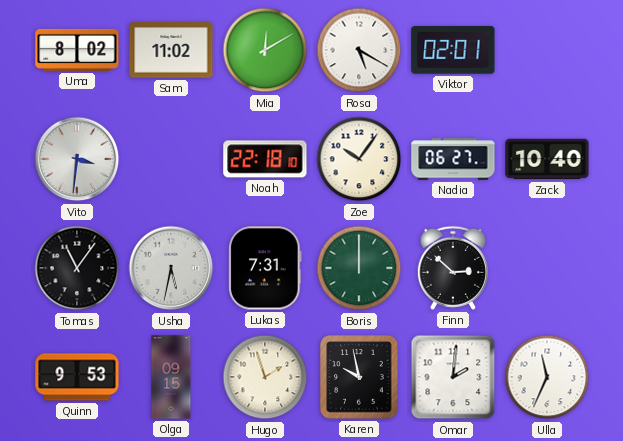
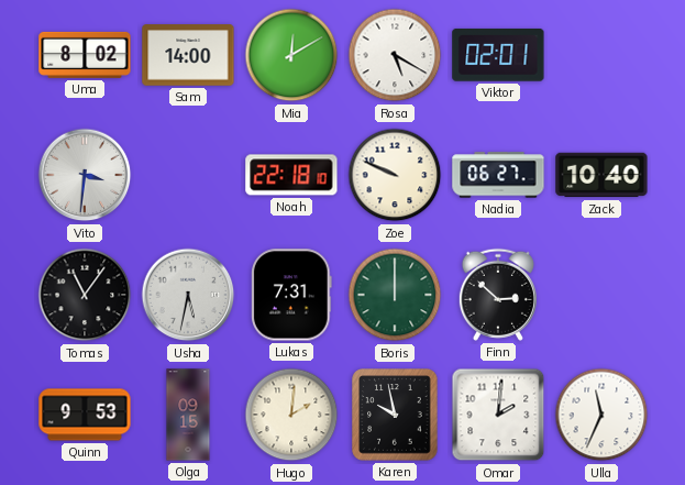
Sam: 11:02 -> 14:00 (188, 55)
Zoe: 10:06 -> 9:49 (395, 175)
Hugo: 1:57 -> 2:01 (291, 415)
